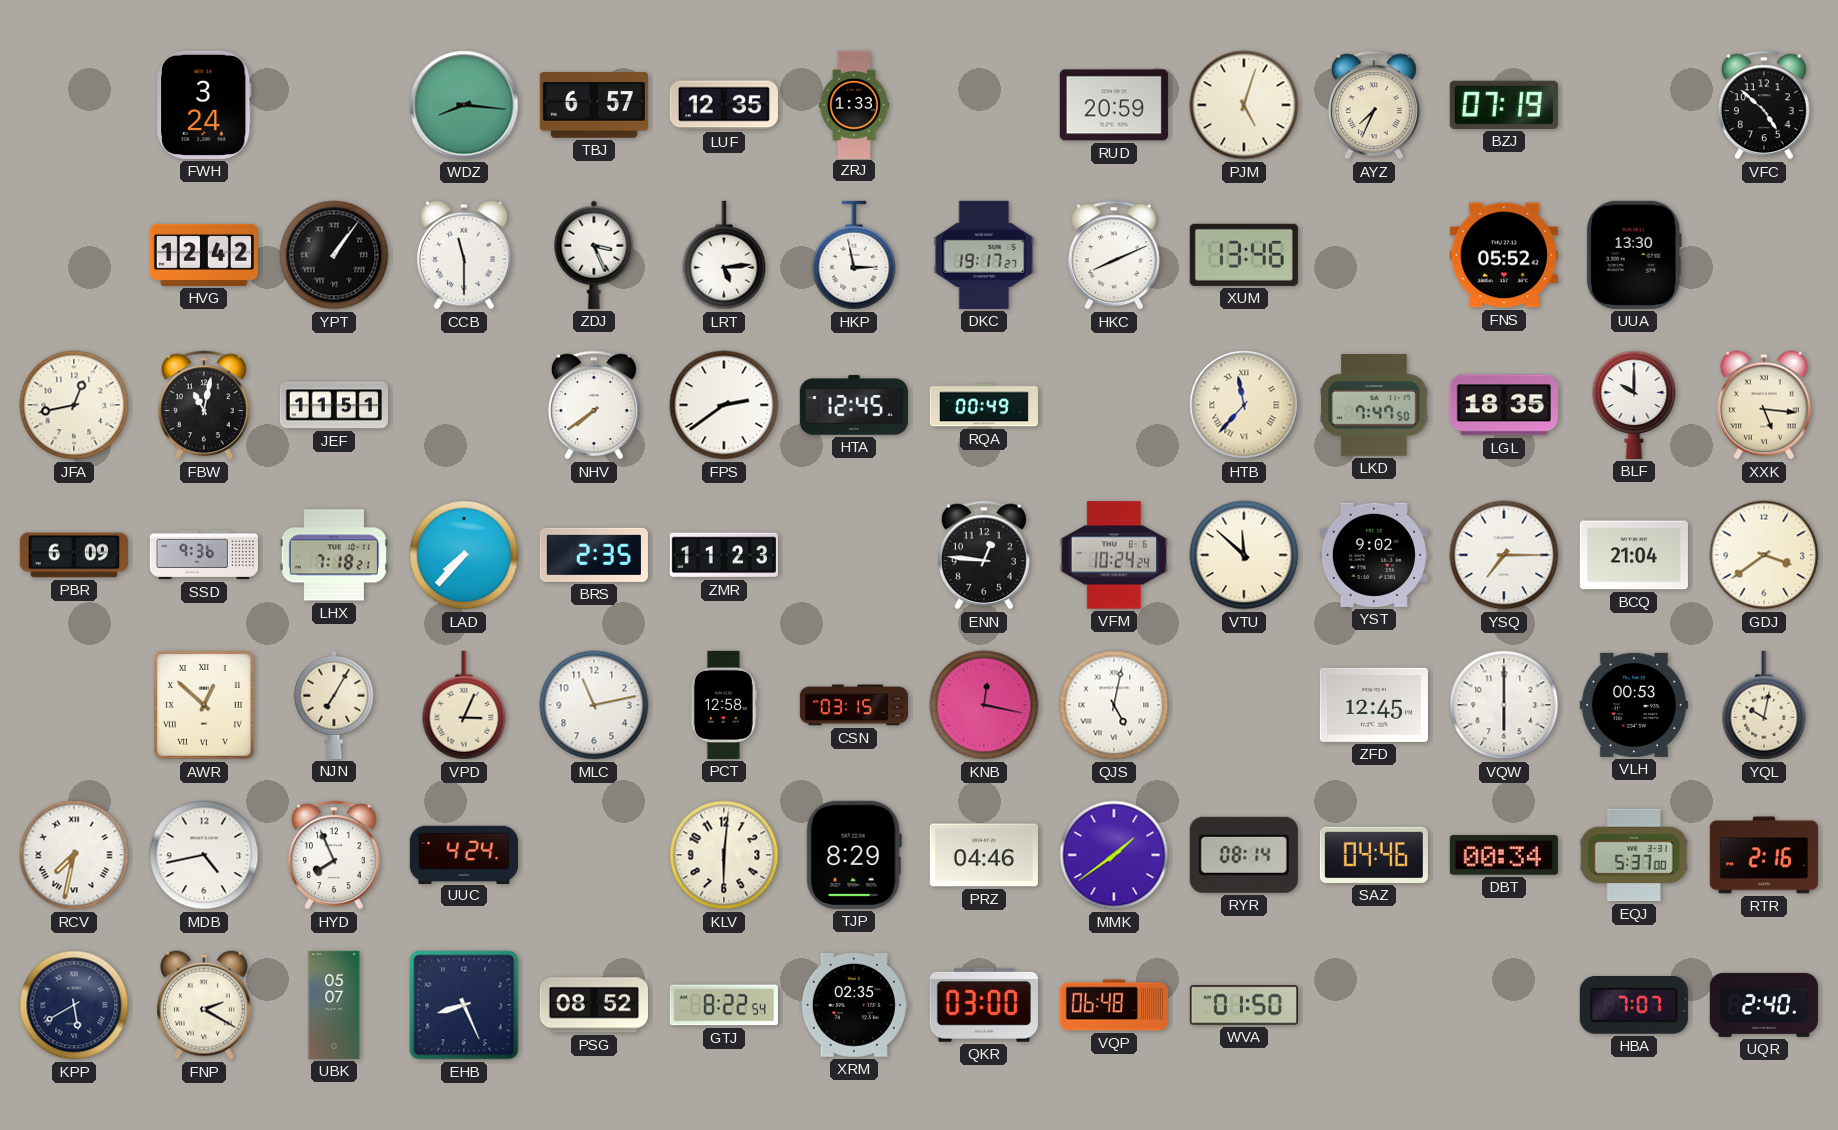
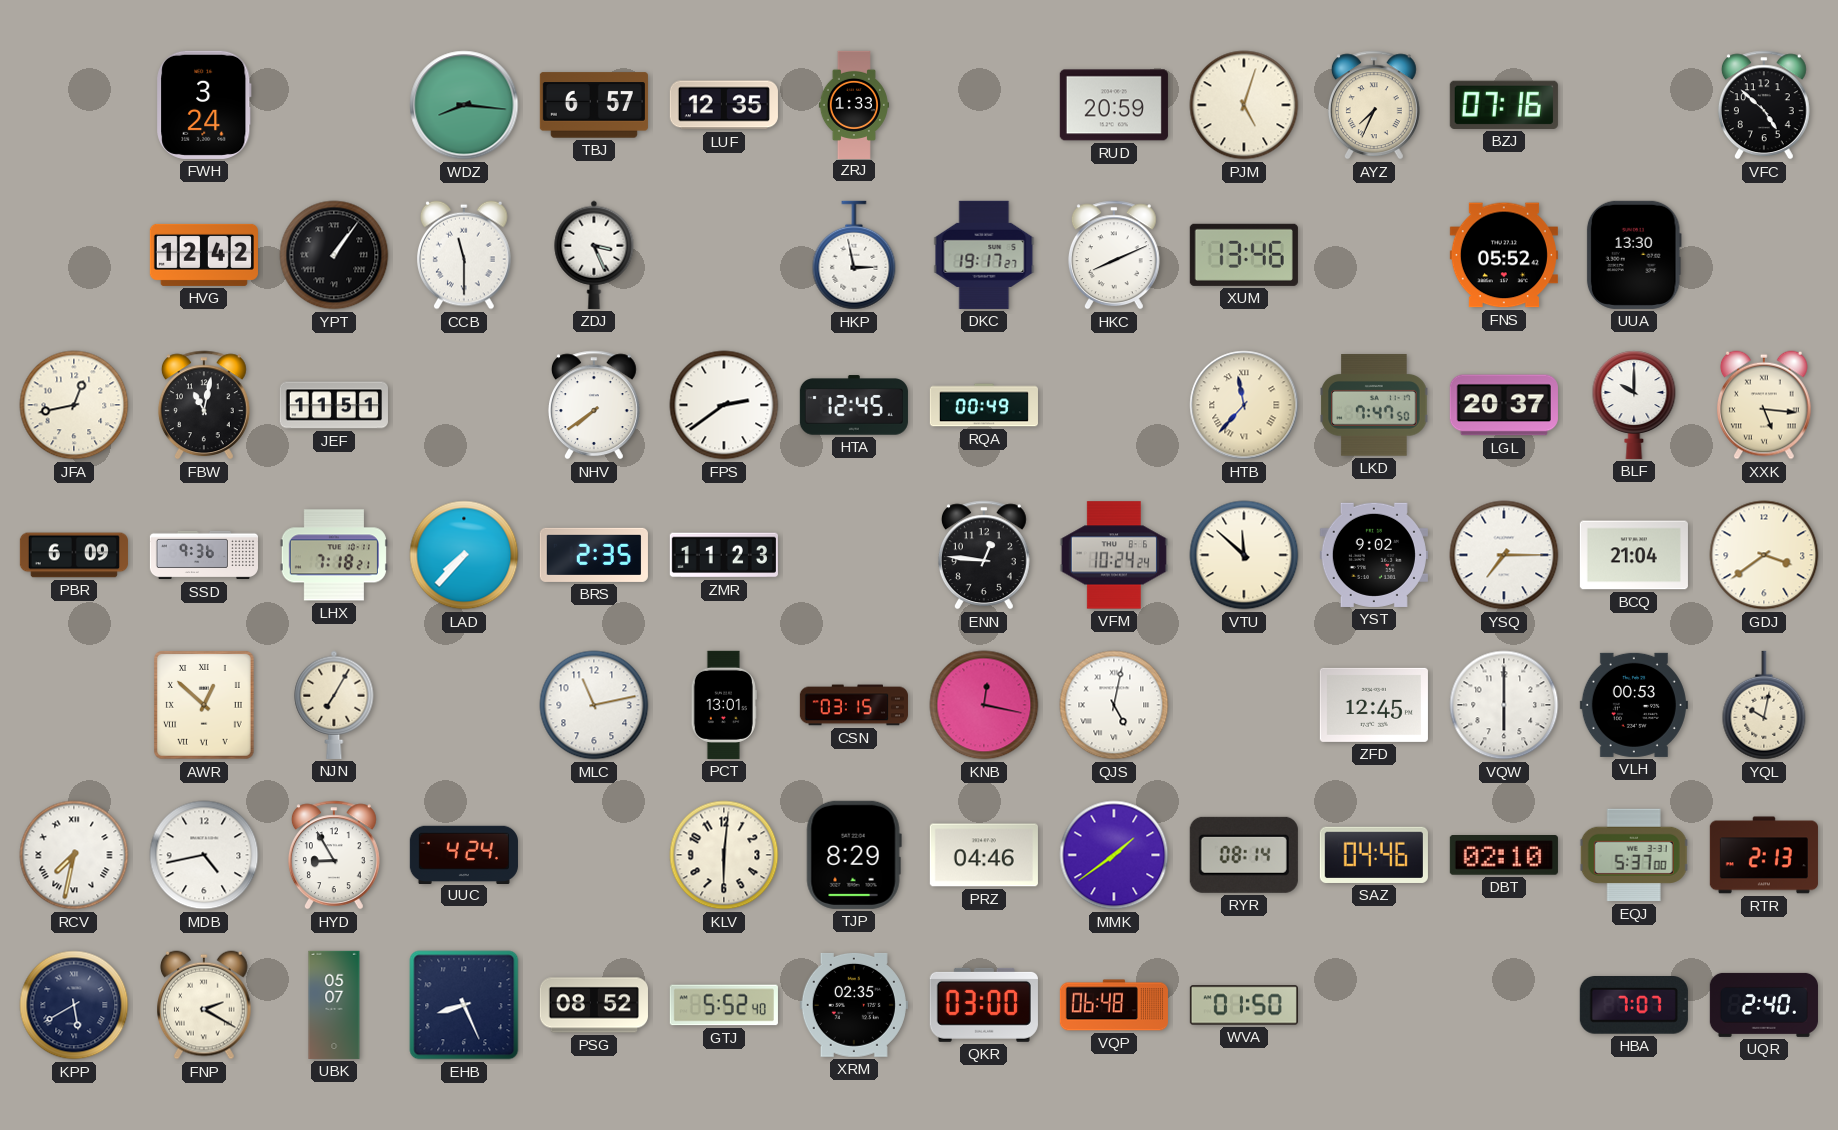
BZJ: 07:19 -> 07:16 (1504, 105)
LRT: 5:14 -> none (724, 255)
LGL: 18:35 -> 20:37 (1504, 405)
VPD: 3:04 -> none (464, 705)
PCT: 12:58 -> 13:01 (724, 705)
HYD: 7:56 -> 8:55 (334, 855)
DBT: 00:34 -> 02:10 (1504, 855)
RTR: 2:16 -> 2:13 (1764, 855)
GTJ: 8:22 -> 5:52 (724, 1005)
